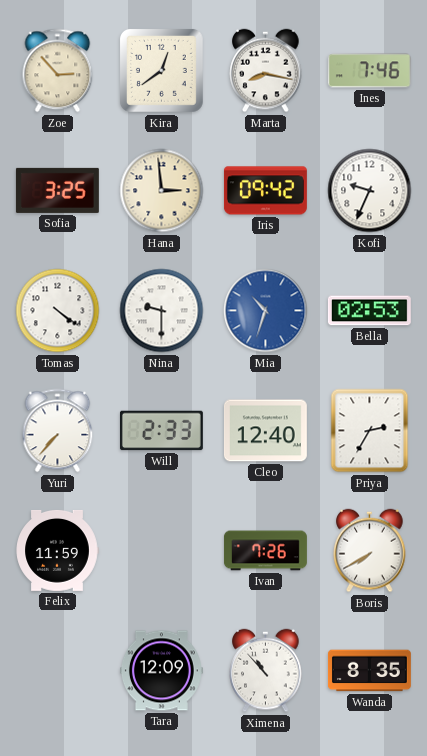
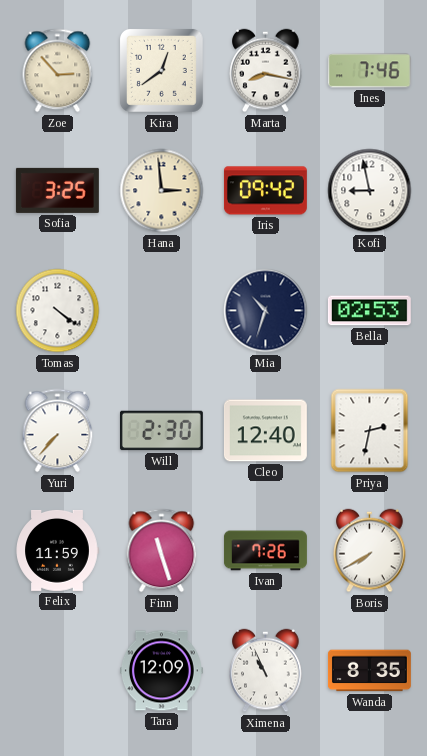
Kofi: 9:34 -> 8:58 (370, 191)
Nina: 9:30 -> none (162, 311)
Mia dial: blue -> navy (266, 311)
Will: 2:33 -> 2:30 (161, 431)
Priya: 2:35 -> 2:32 (370, 431)
Finn: none -> 11:27 (162, 551)
Ximena: 10:53 -> 10:56 (266, 671)
